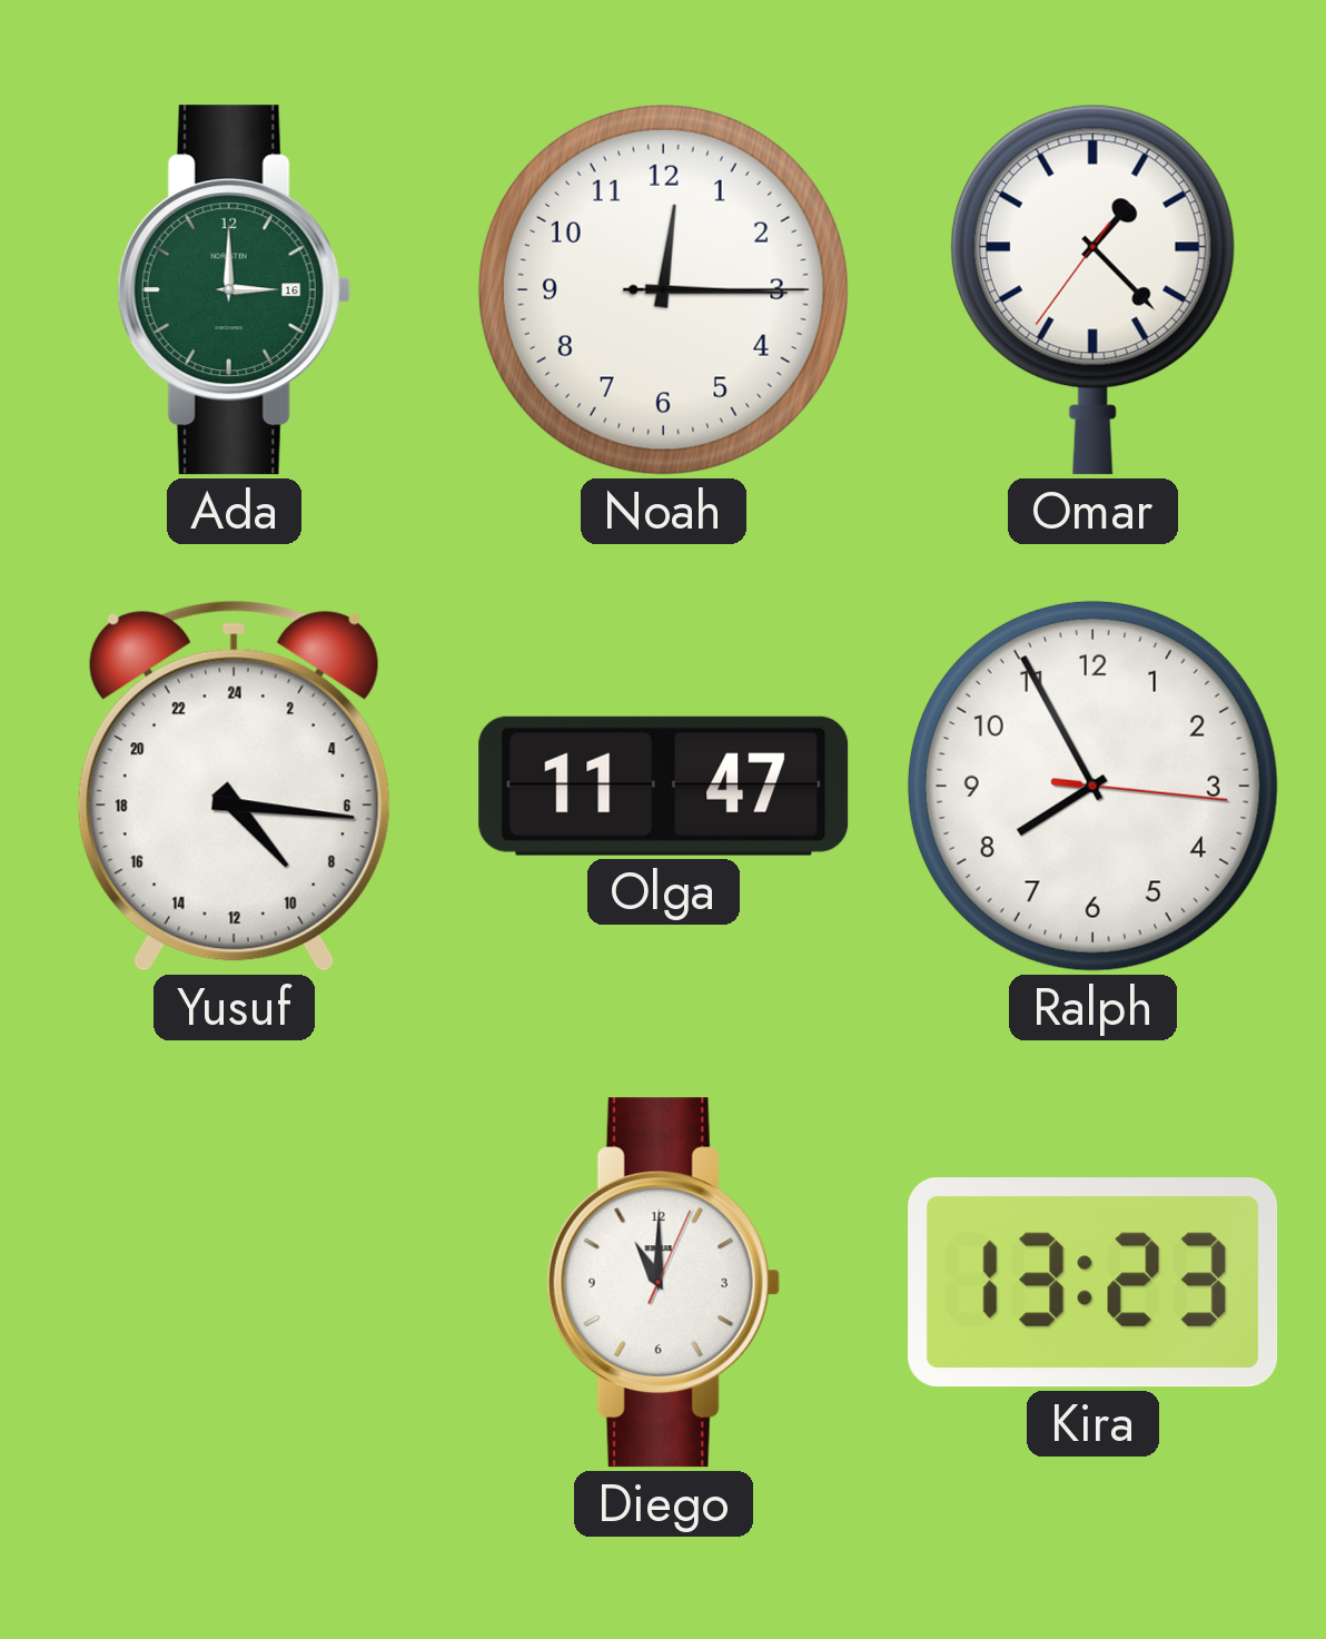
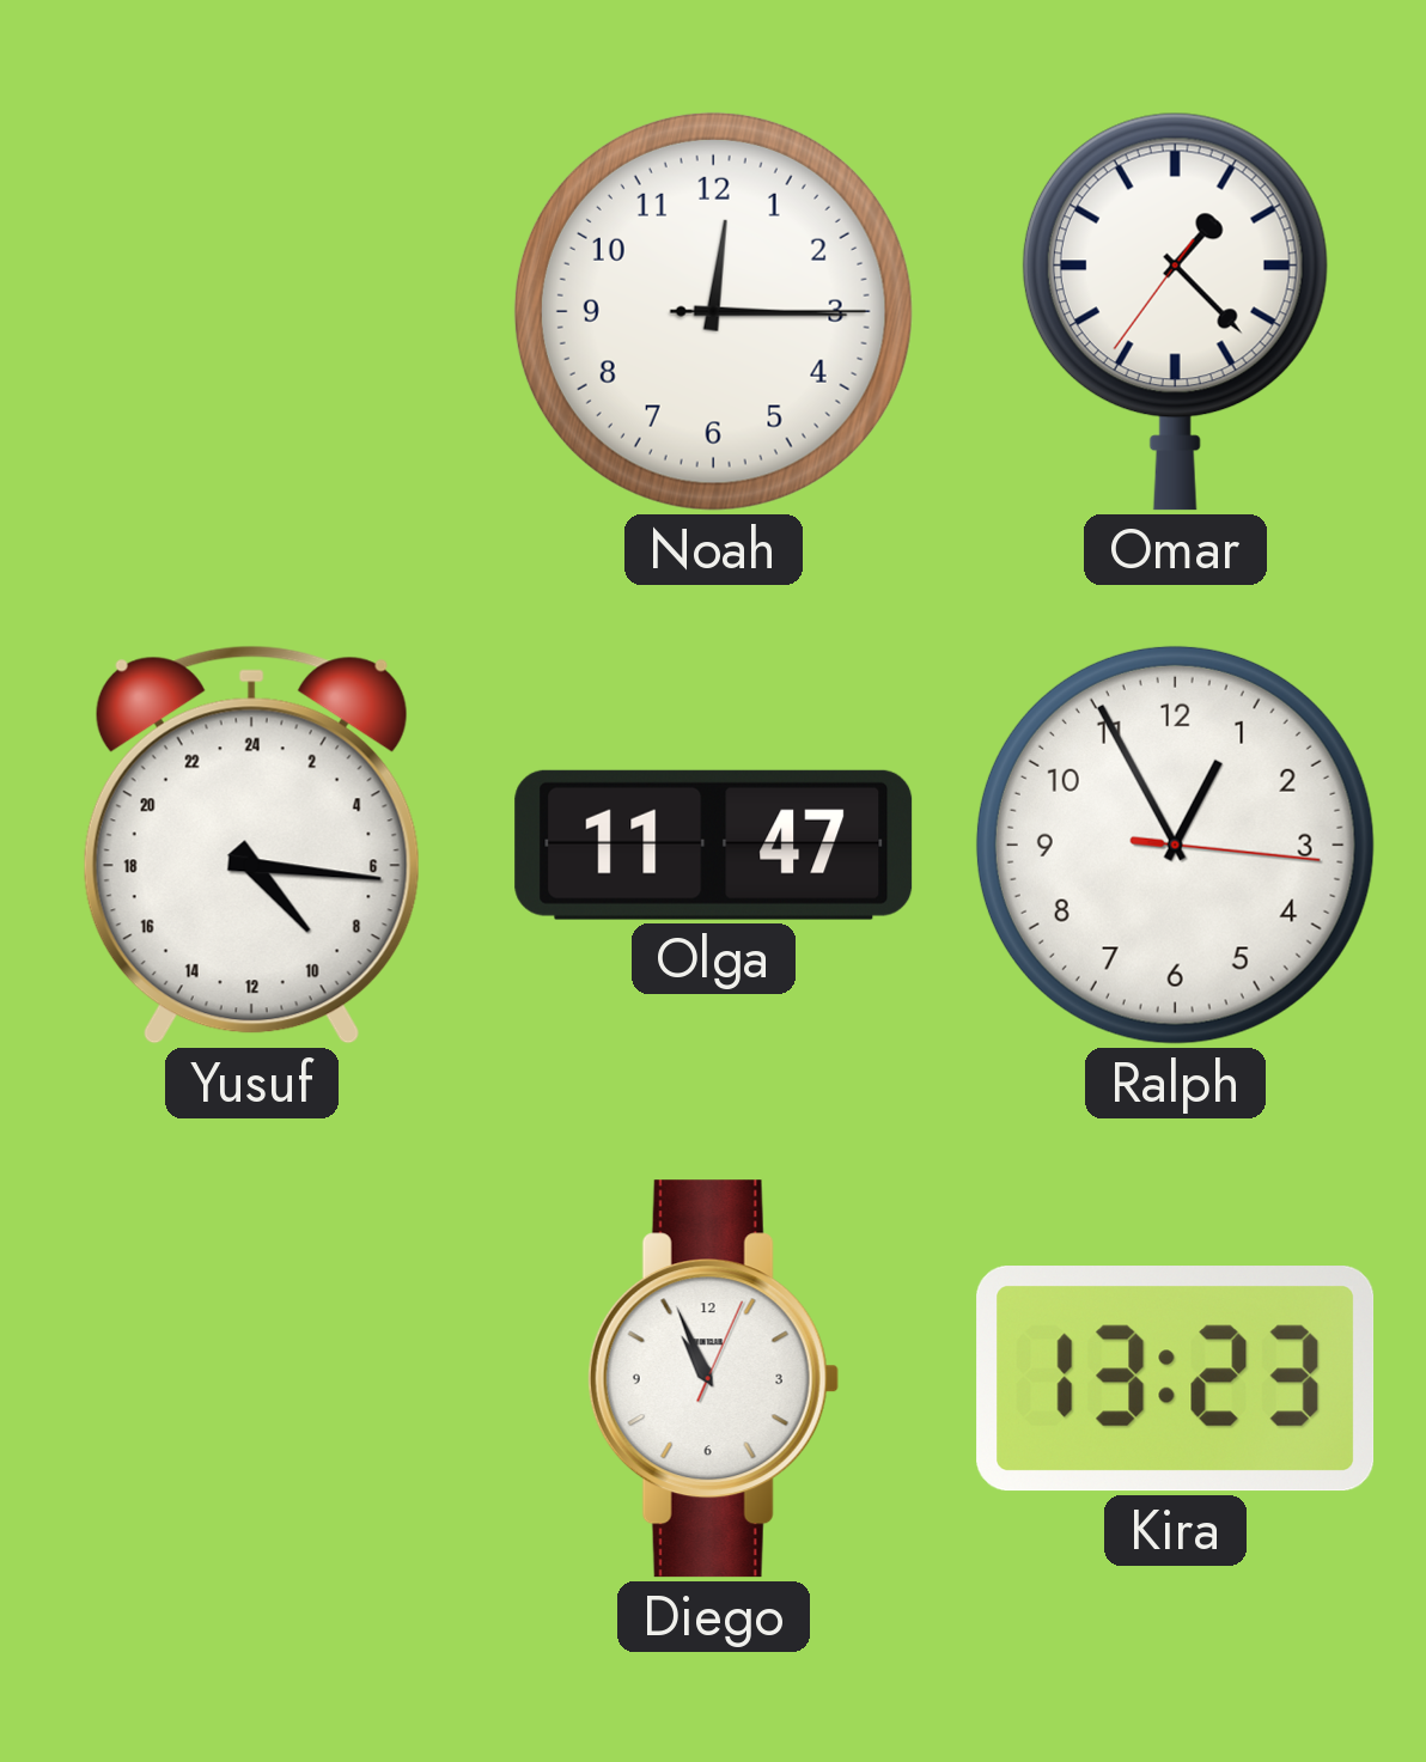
Ada: 3:00 -> none (234, 290)
Ralph: 7:55 -> 12:55 (1175, 845)
Diego: 11:00 -> 10:56 (713, 1379)
